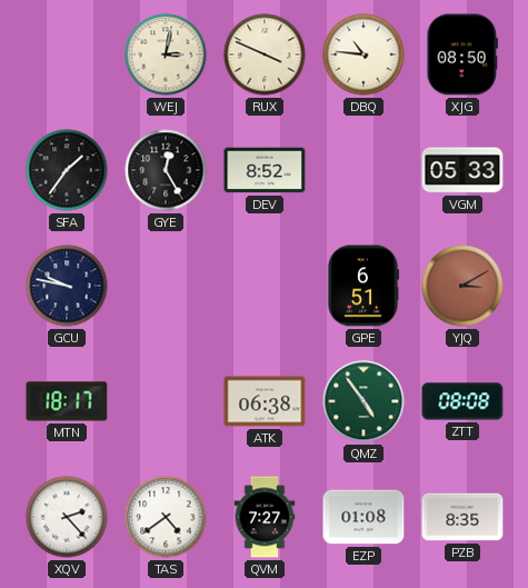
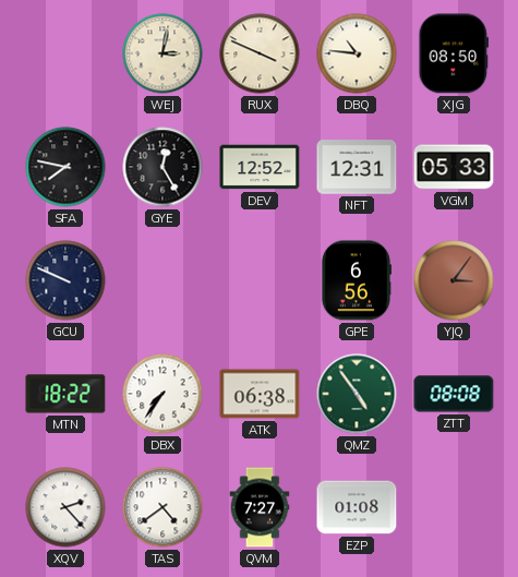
SFA: 1:36 -> 7:47 (65, 167)
DEV: 8:52 -> 12:52 (260, 167)
NFT: none -> 12:31 (357, 167)
GCU: 9:47 -> 9:49 (65, 280)
GPE: 6:51 -> 6:56 (356, 280)
YJQ: 3:10 -> 3:06 (454, 280)
MTN: 18:17 -> 18:22 (65, 394)
DBX: none -> 7:36 (162, 394)
PZB: 8:35 -> none (462, 517)
